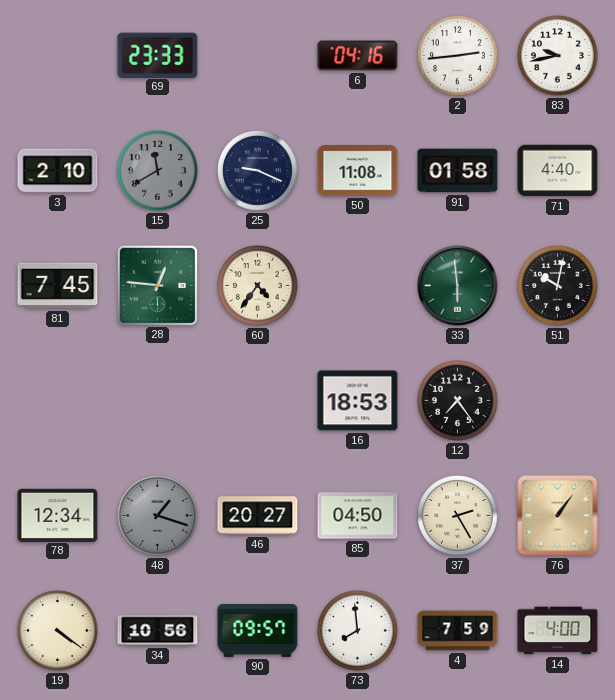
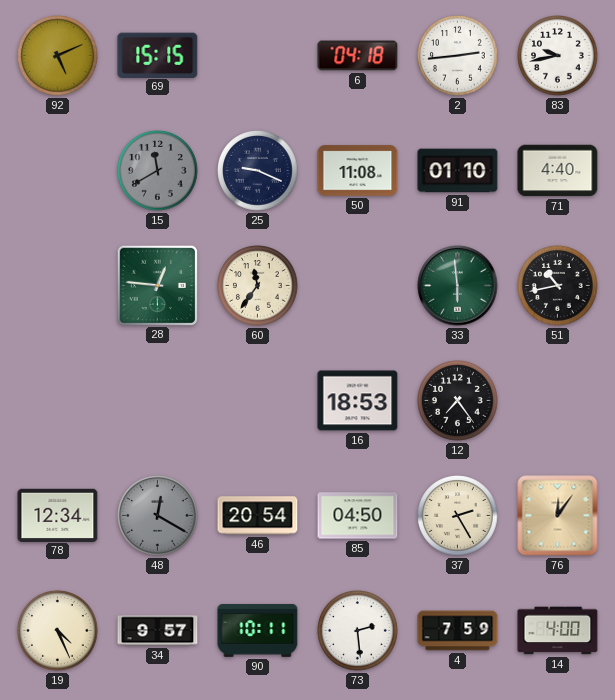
92: none -> 5:11 (58, 56)
69: 23:33 -> 15:15 (158, 55)
6: 04:16 -> 04:18 (358, 56)
3: 2:10 -> none (58, 171)
91: 01:58 -> 01:10 (458, 171)
81: 7:45 -> none (58, 286)
60: 4:36 -> 11:36 (258, 286)
51: 10:02 -> 10:43 (558, 286)
48: 1:18 -> 12:20 (158, 516)
46: 20:27 -> 20:54 (258, 516)
76: 1:06 -> 12:06 (558, 516)
19: 4:21 -> 4:26 (58, 631)
34: 10:56 -> 9:57 (158, 631)
90: 09:57 -> 10:11 (258, 630)
73: 7:59 -> 2:29 (358, 631)
